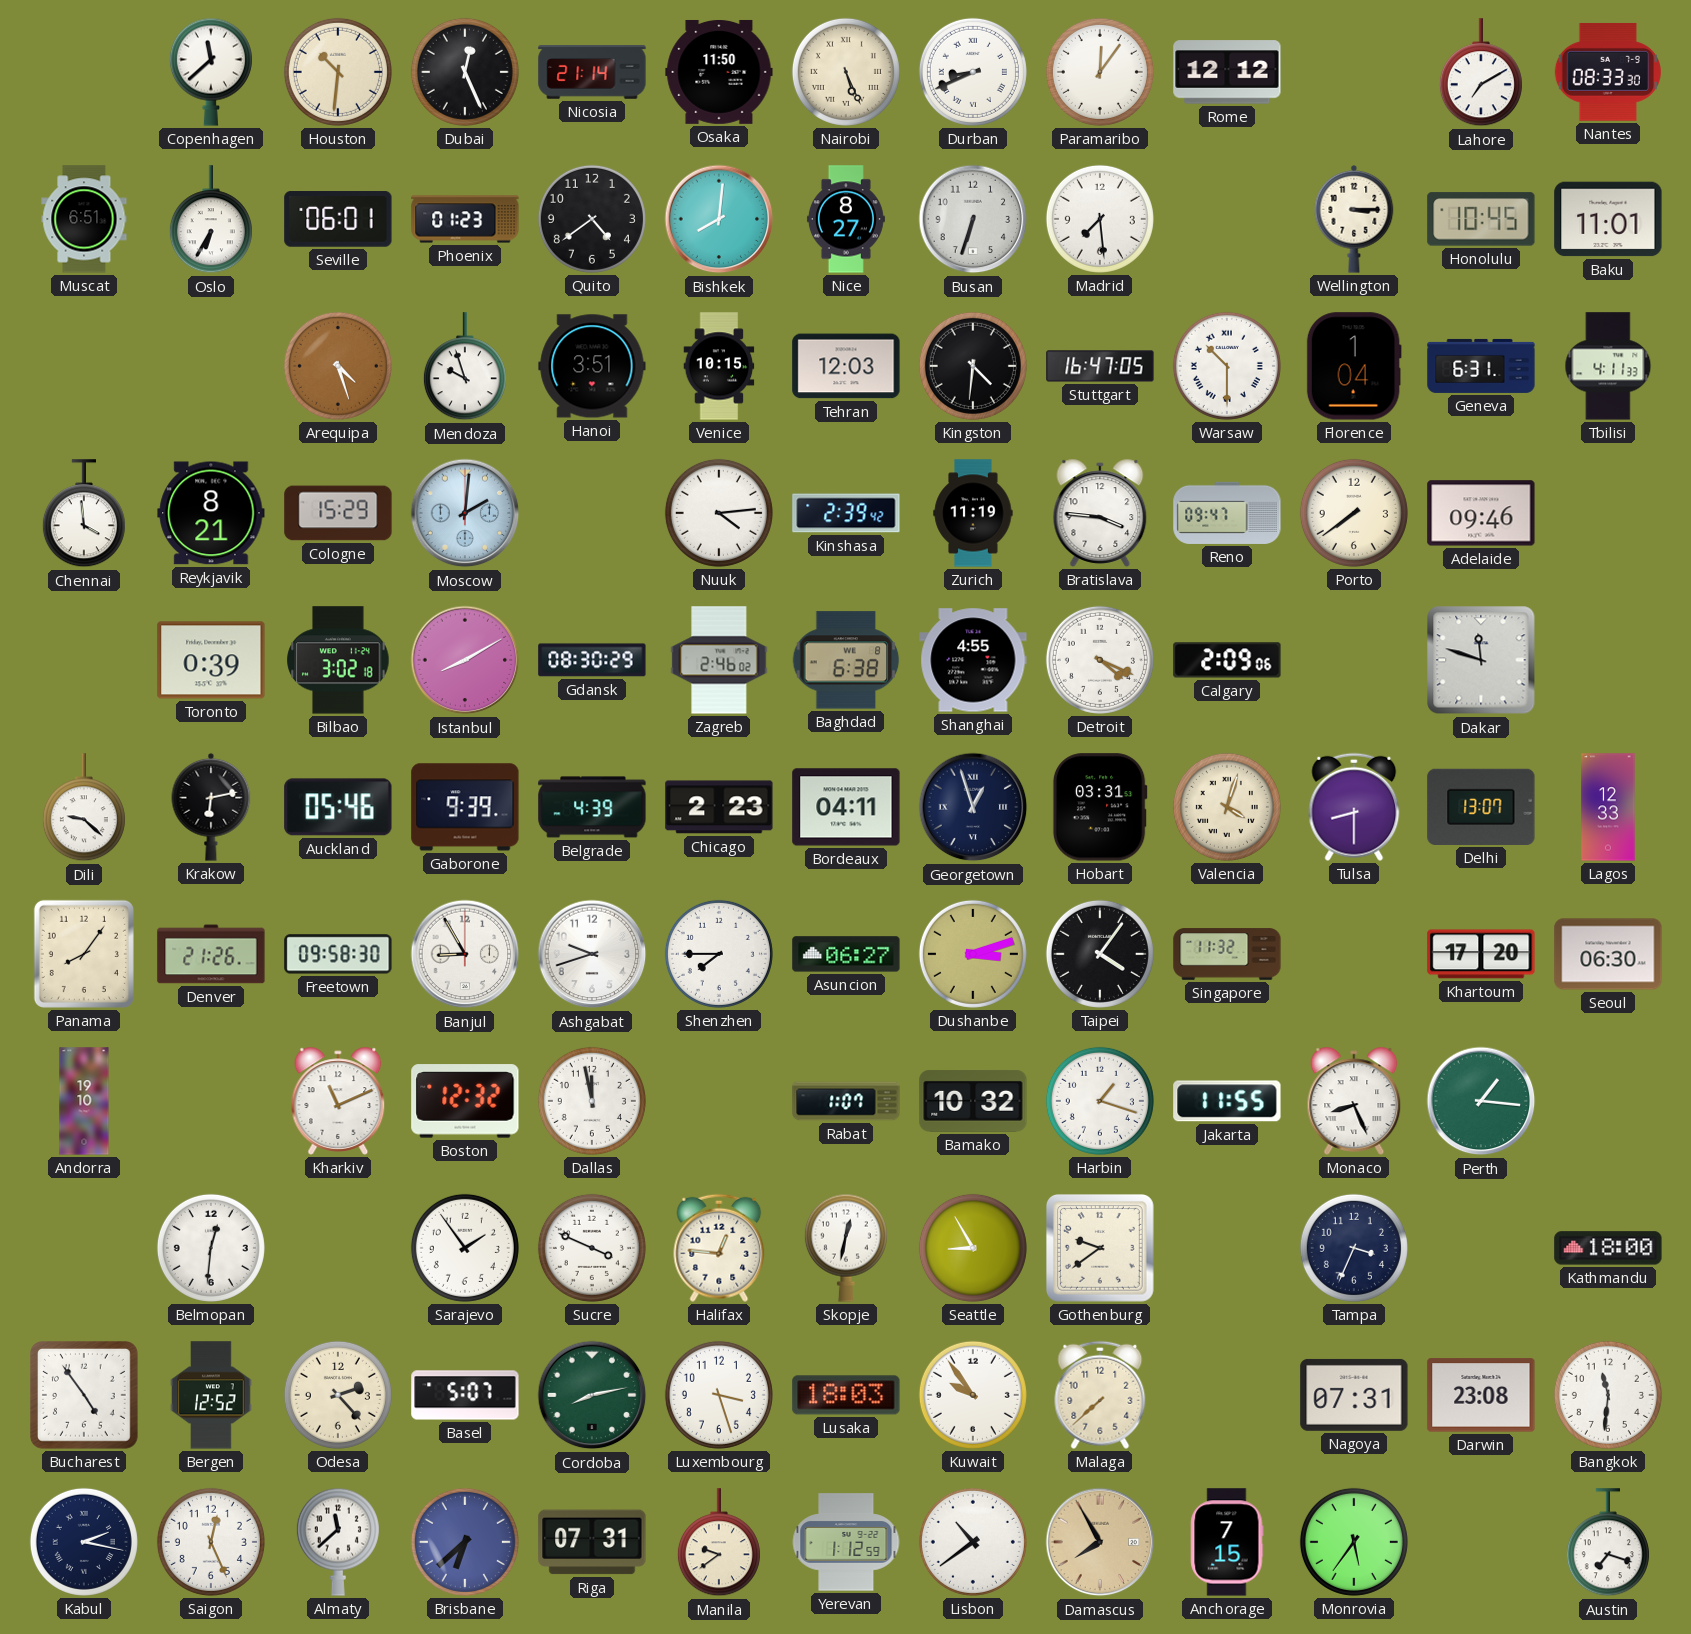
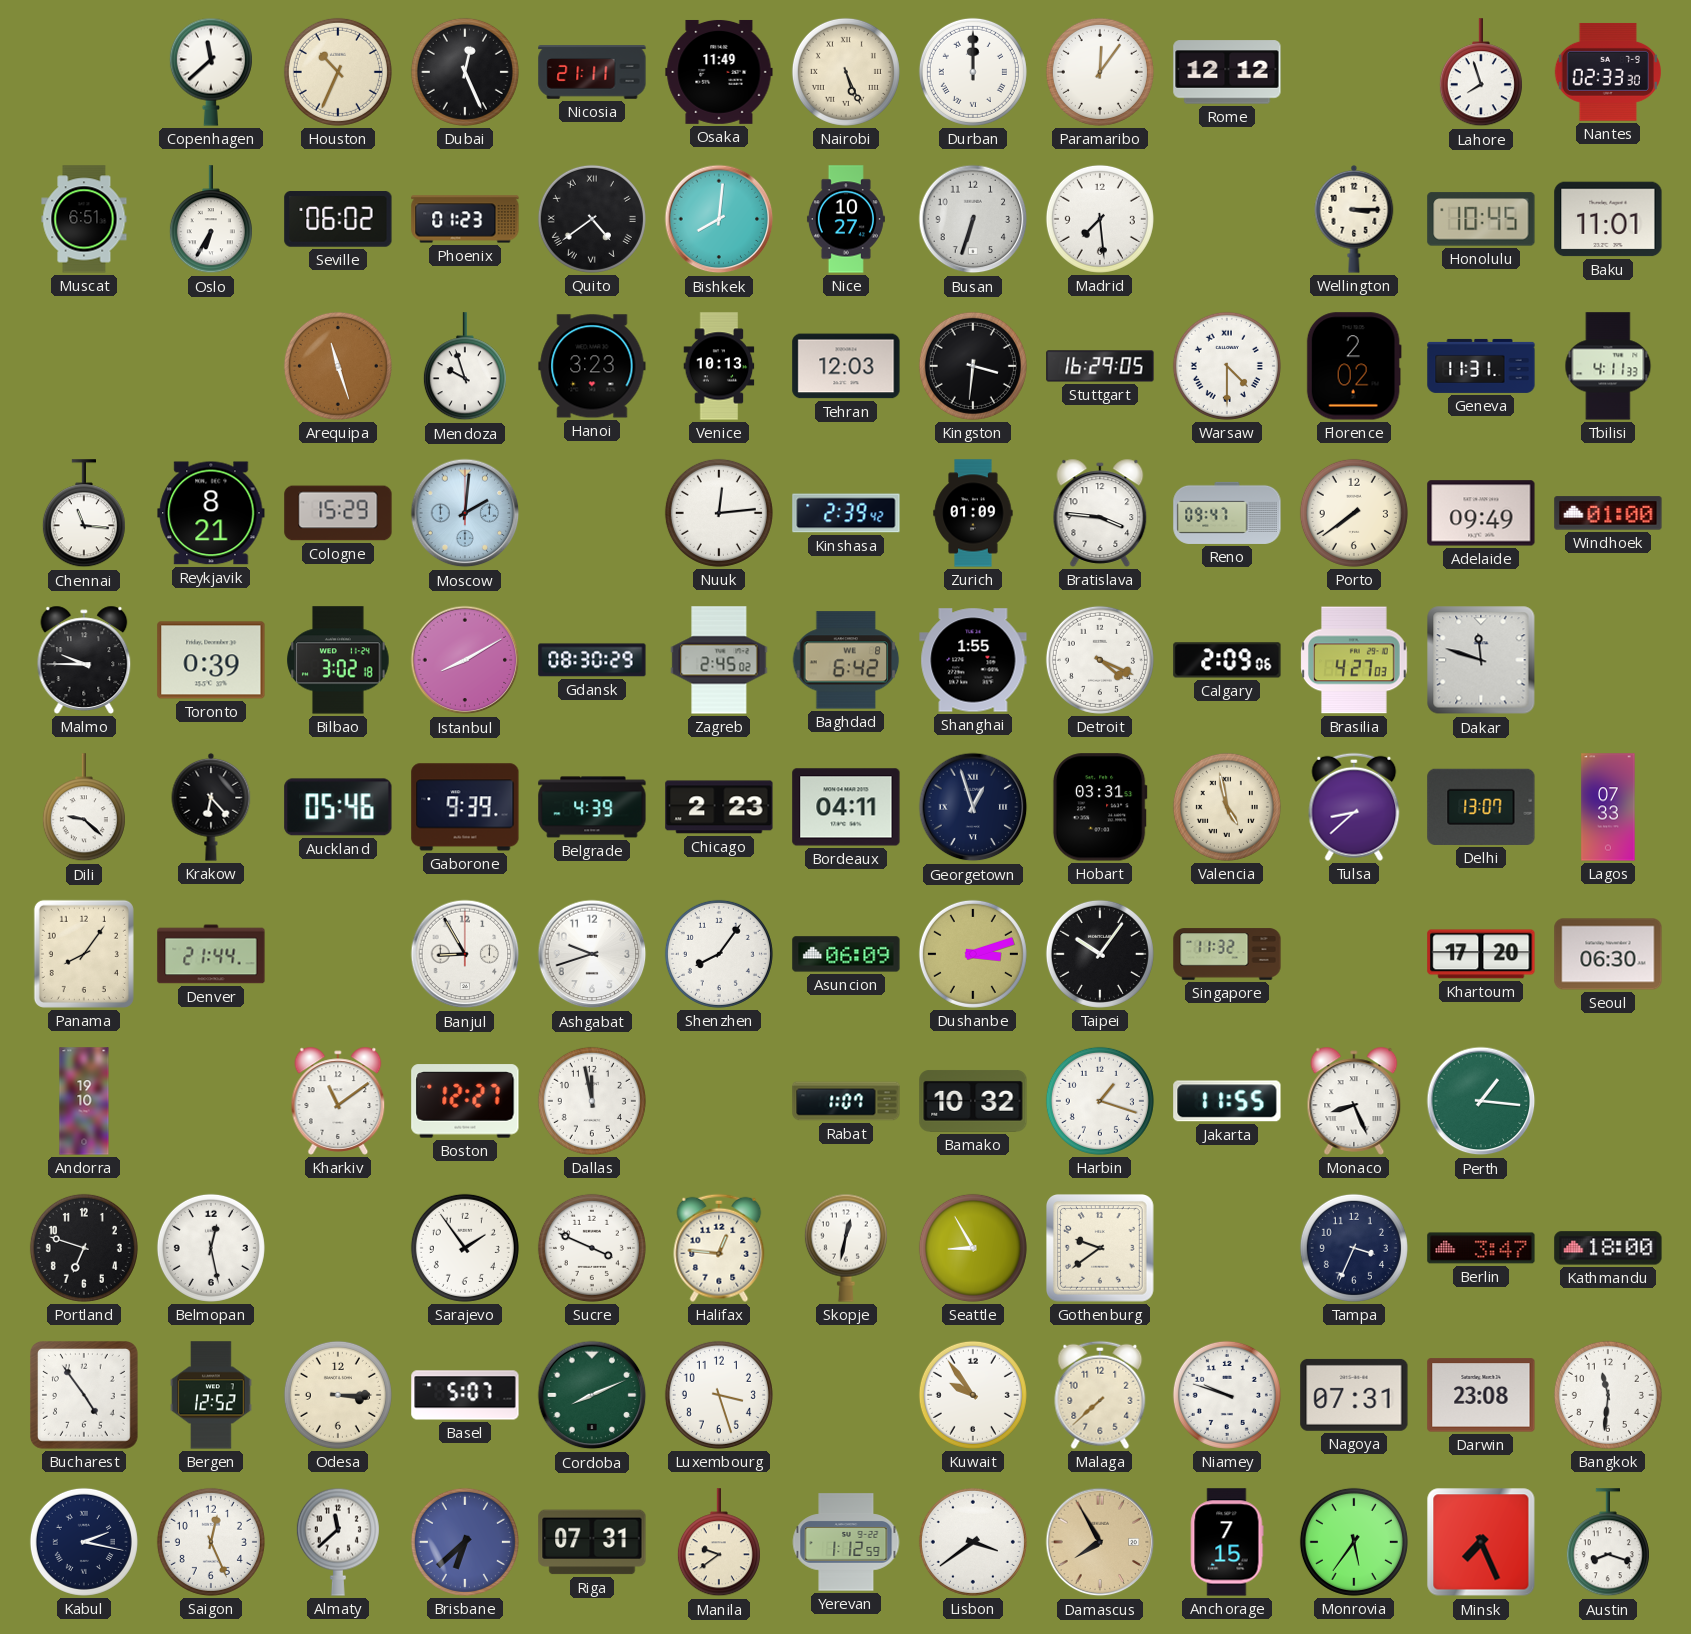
Houston: 10:31 -> 10:34 (338, 72)
Nicosia: 21:14 -> 21:11 (592, 72)
Osaka: 11:50 -> 11:49 (719, 72)
Durban: 8:41 -> 12:00 (973, 72)
Lahore: 7:10 -> 7:57 (1481, 73)
Nantes: 08:33 -> 02:33 (1608, 72)
Seville: 06:01 -> 06:02 (338, 220)
Quito numerals: Arabic -> Roman (592, 219)
Nice: 8:27 -> 10:27 (846, 219)
Arequipa: 4:27 -> 11:27 (338, 366)
Hanoi: 3:51 -> 3:23 (592, 366)
Venice: 10:15 -> 10:13 (719, 366)
Kingston: 4:31 -> 3:31 (973, 366)
Stuttgart: 16:47 -> 16:29 (1100, 366)
Warsaw: 10:30 -> 4:30 (1227, 366)
Florence: 1:04 -> 2:02 (1354, 366)
Geneva: 6:31 -> 11:31 (1481, 366)
Chennai: 3:59 -> 11:16 (84, 514)
Nuuk: 4:14 -> 12:14 (719, 513)
Zurich: 11:19 -> 01:09 (973, 513)
Adelaide: 09:46 -> 09:49 (1481, 513)
Windhoek: none -> 01:00 (1608, 513)
Malmo: none -> 9:45 (84, 660)
Zagreb: 2:46 -> 2:45 (719, 660)
Baghdad: 6:38 -> 6:42 (846, 660)
Shanghai: 4:55 -> 1:55 (973, 660)
Brasilia: none -> 4:27 (1354, 660)
Krakow: 6:13 -> 6:23 (211, 807)
Valencia: 4:03 -> 4:58 (1227, 807)
Tulsa: 8:30 -> 8:38 (1354, 807)
Lagos: 12:33 -> 07:33 (1608, 807)
Denver: 21:26 -> 21:44 (211, 954)
Freetown: 09:58 -> none (338, 954)
Shenzhen: 7:45 -> 8:06 (719, 954)
Asuncion: 06:27 -> 06:09 (846, 954)
Taipei: 4:06 -> 10:06 (1100, 954)
Kharkiv: 11:11 -> 11:09 (338, 1101)
Boston: 12:32 -> 12:27 (465, 1101)
Portland: none -> 6:48 (84, 1248)
Belmopan: 12:31 -> 12:28 (211, 1248)
Berlin: none -> 3:47 (1481, 1248)
Odesa: 2:23 -> 3:15 (338, 1395)
Cordoba: 8:13 -> 8:11 (592, 1395)
Lusaka: 18:03 -> none (846, 1395)
Niamey: none -> 9:48 (1227, 1395)
Lisbon: 10:39 -> 3:39 (973, 1542)
Minsk: none -> 7:26 (1481, 1542)
Austin: 7:18 -> 8:18 (1608, 1543)
